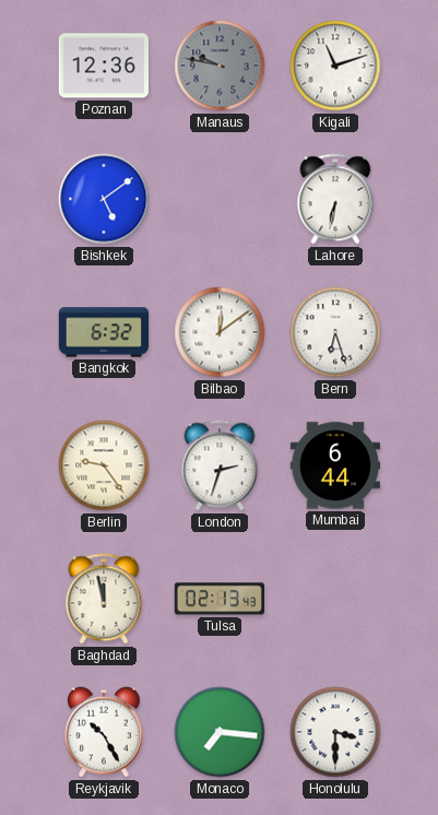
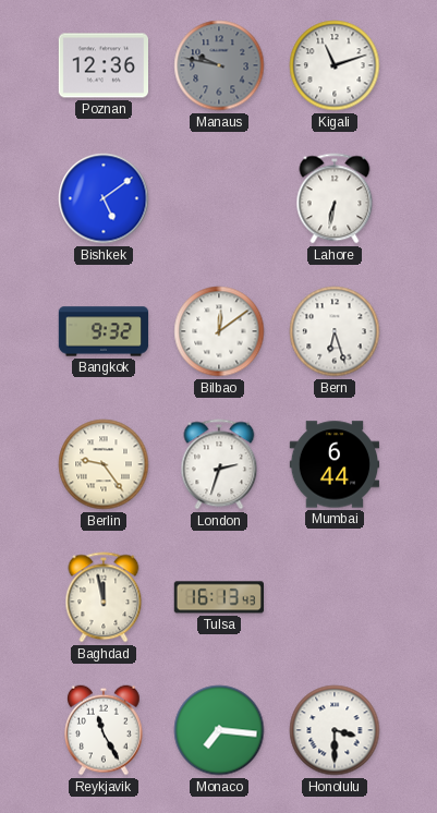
Bangkok: 6:32 -> 9:32 (104, 331)
Tulsa: 02:13 -> 16:13 (219, 597)
Reykjavik: 10:25 -> 11:25 (104, 730)
